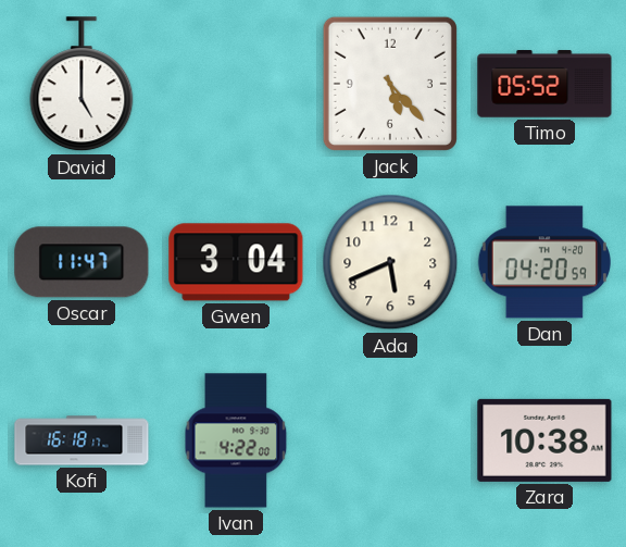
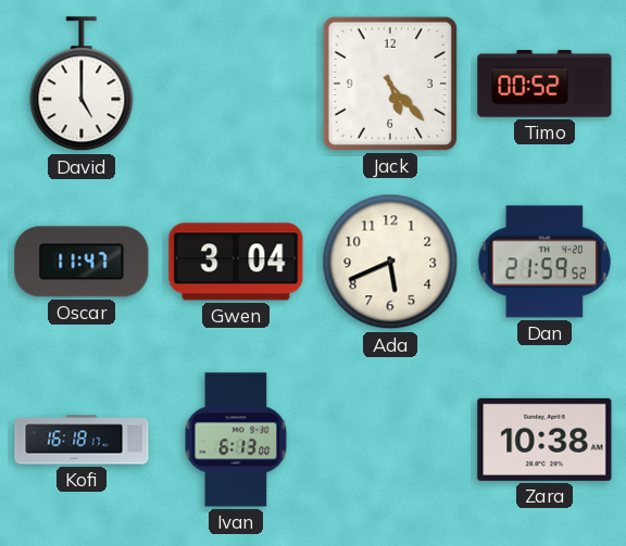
Timo: 05:52 -> 00:52 (544, 84)
Dan: 04:20 -> 21:59 (544, 262)
Ivan: 4:22 -> 6:13 (236, 440)
